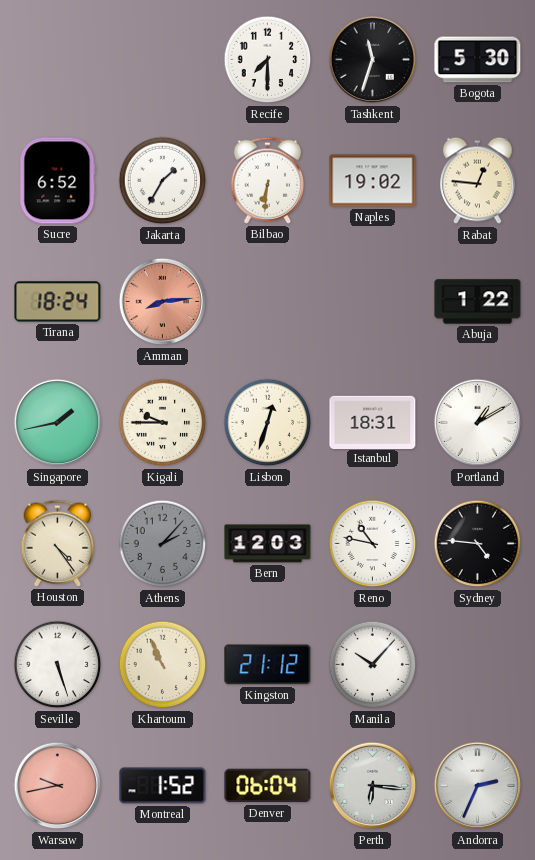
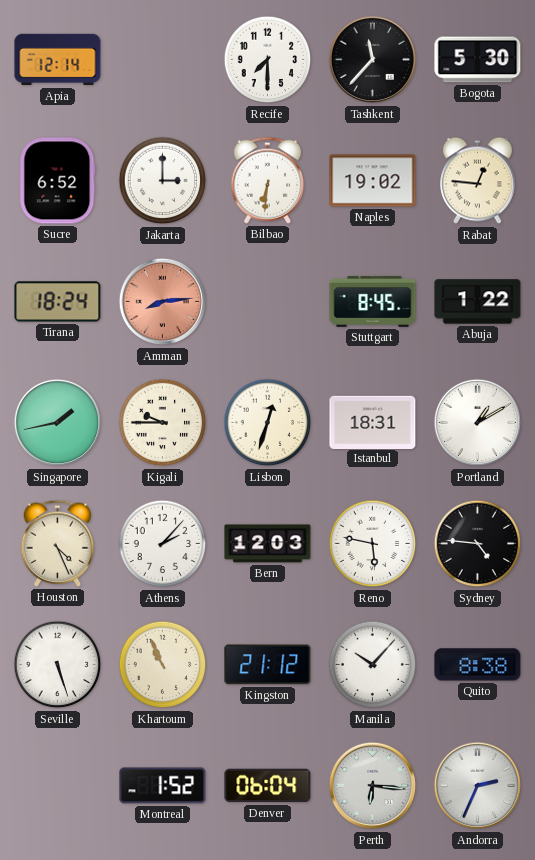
Apia: none -> 12:14 (58, 60)
Tashkent: 11:33 -> 11:37 (373, 60)
Jakarta: 1:35 -> 3:00 (163, 181)
Stuttgart: none -> 8:45 (373, 302)
Houston: 4:24 -> 4:26 (58, 543)
Athens dial: grey -> white (163, 544)
Reno: 10:47 -> 5:47 (373, 544)
Quito: none -> 8:38 (478, 665)
Warsaw: 9:43 -> none (58, 786)
